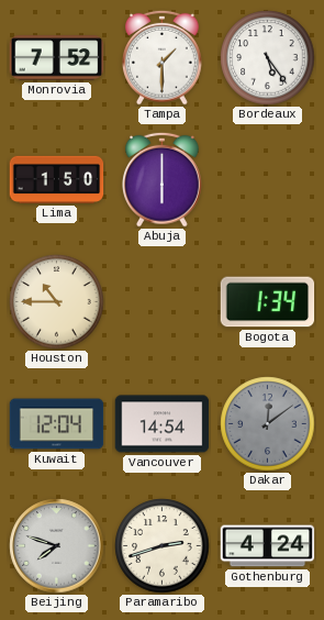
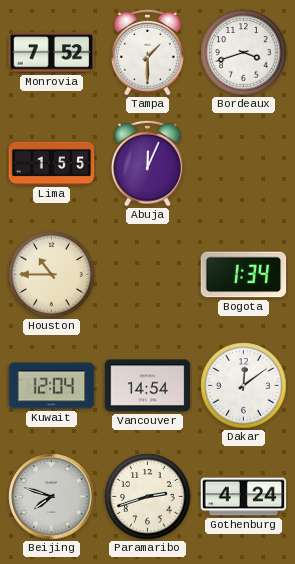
Bordeaux: 5:24 -> 3:42 (244, 53)
Lima: 1:50 -> 1:55 (52, 163)
Abuja: 6:00 -> 12:04 (148, 163)
Dakar dial: grey -> white (244, 386)
